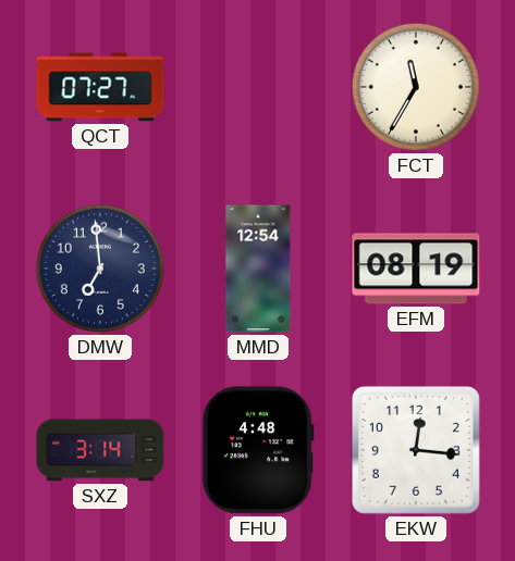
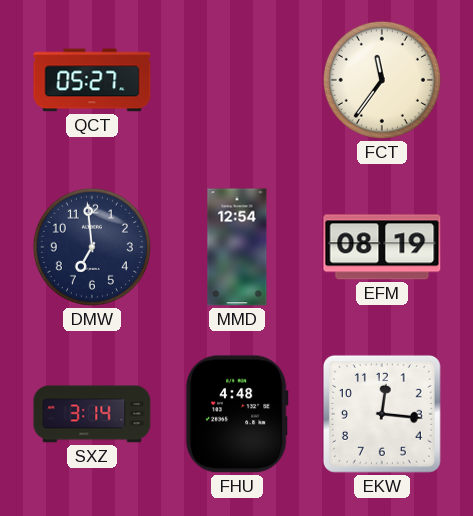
QCT: 07:27 -> 05:27 (92, 80)
FCT: 11:35 -> 11:36 (382, 80)
